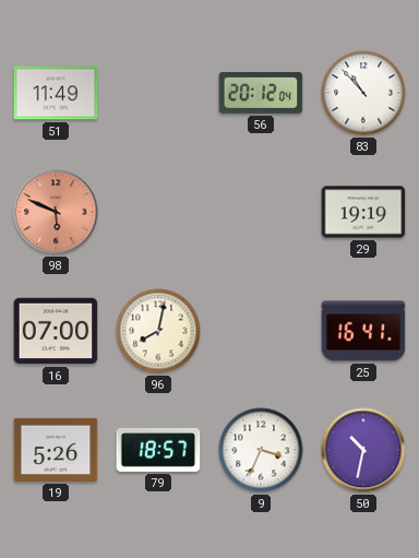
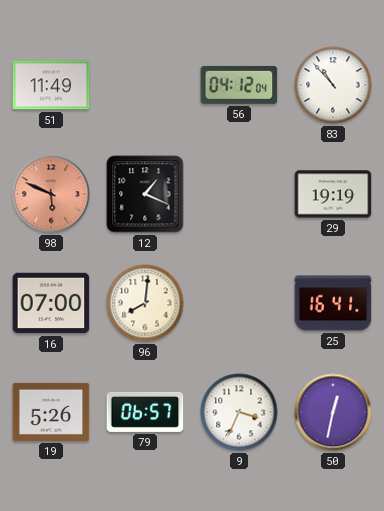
56: 20:12 -> 04:12 (239, 85)
12: none -> 1:19 (145, 194)
96: 8:02 -> 8:01 (145, 303)
79: 18:57 -> 06:57 (145, 412)
50: 10:32 -> 12:32 (333, 412)
